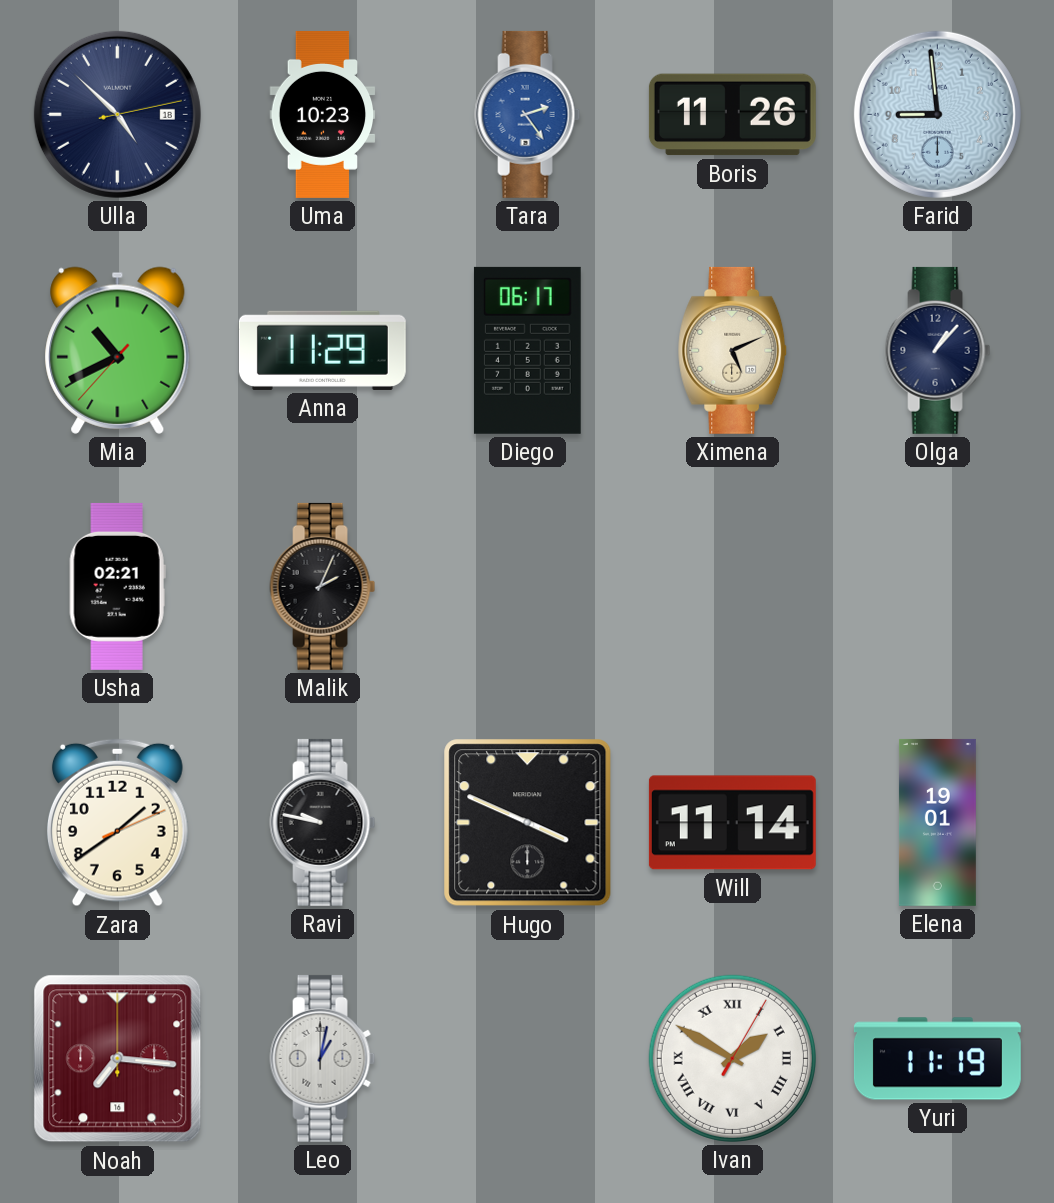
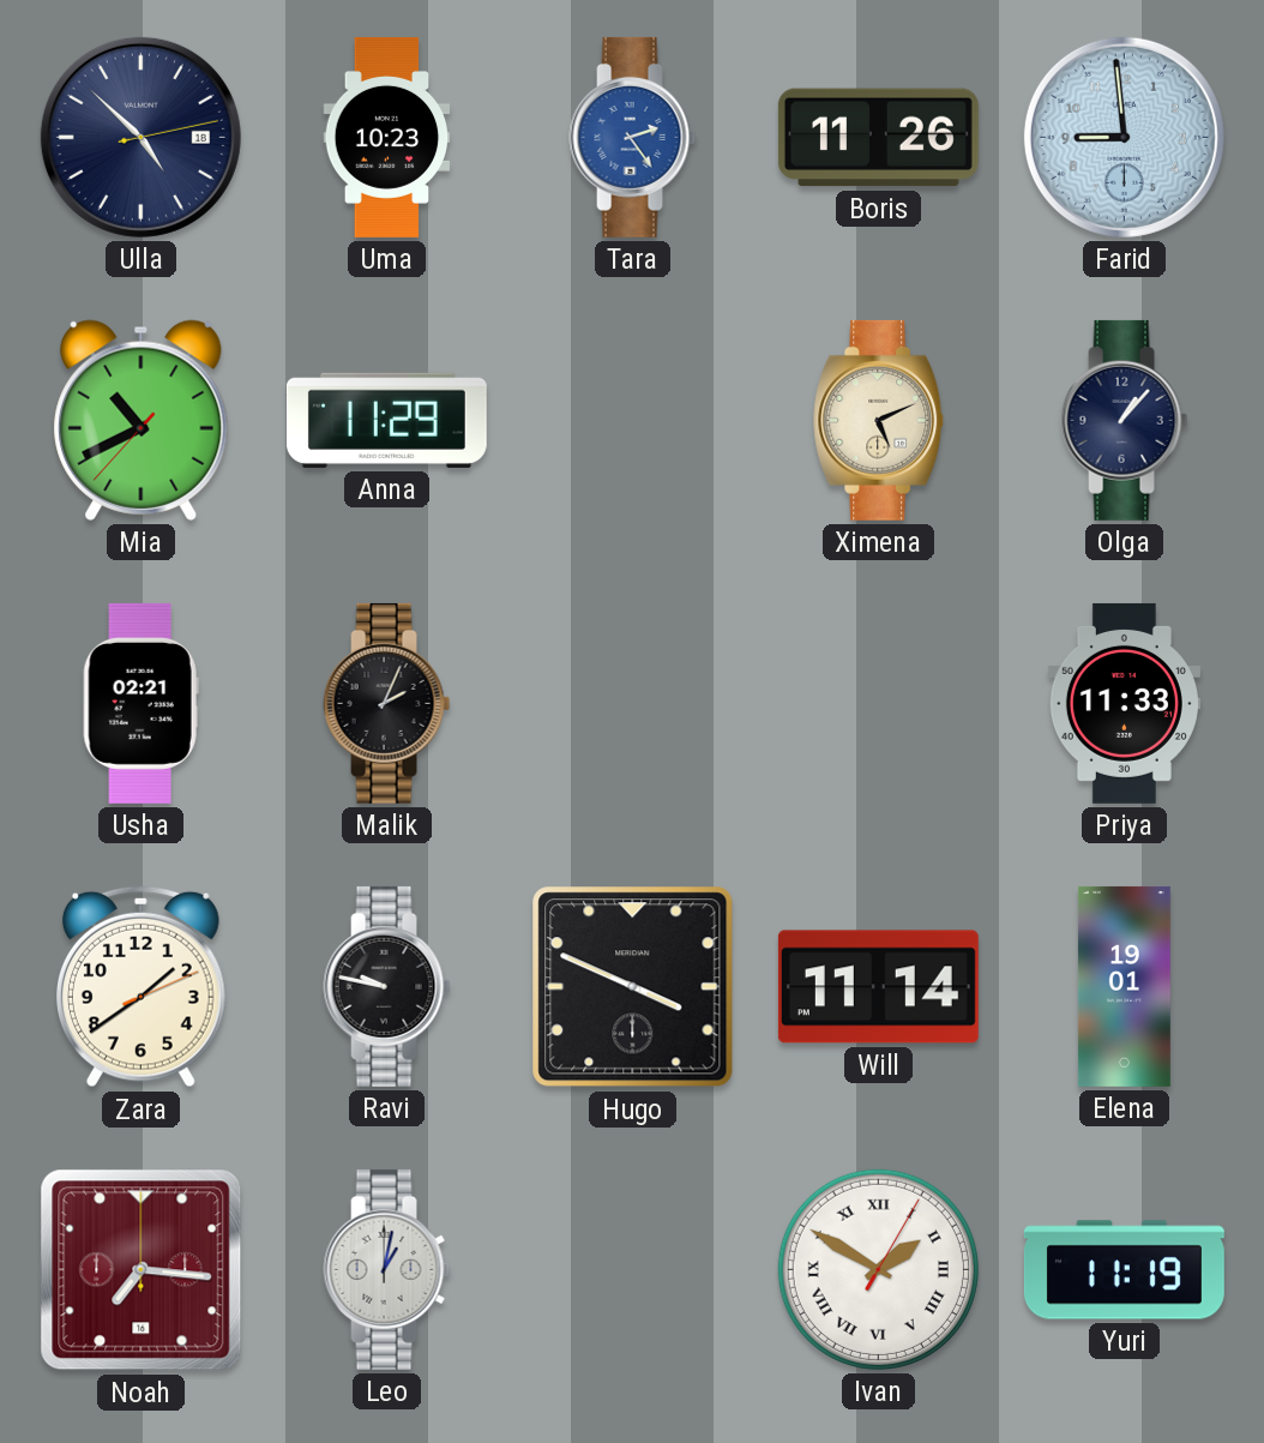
Diego: 06:17 -> none (527, 350)
Priya: none -> 11:33 (1124, 703)
